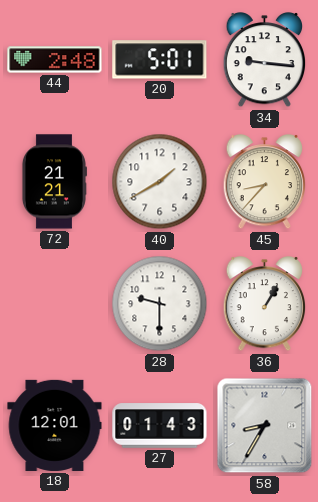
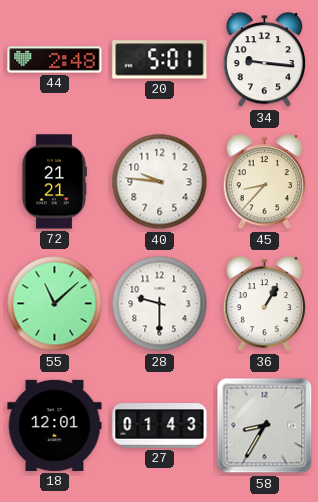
40: 1:40 -> 9:46 (160, 182)
55: none -> 11:08 (55, 304)
